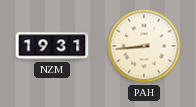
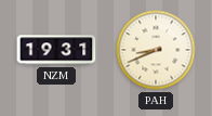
PAH: 8:44 -> 8:41 (156, 50)
